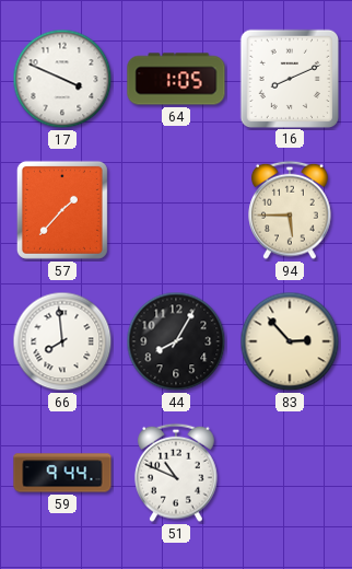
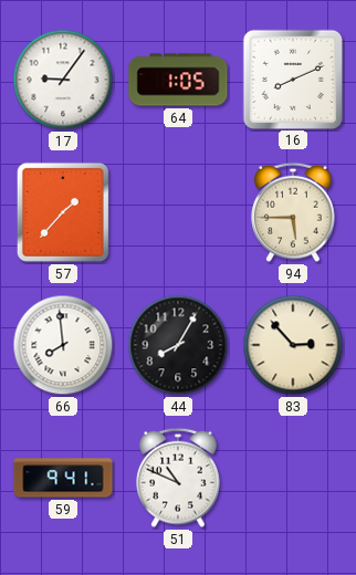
17: 3:49 -> 9:06 (63, 80)
59: 9:44 -> 9:41 (63, 478)
